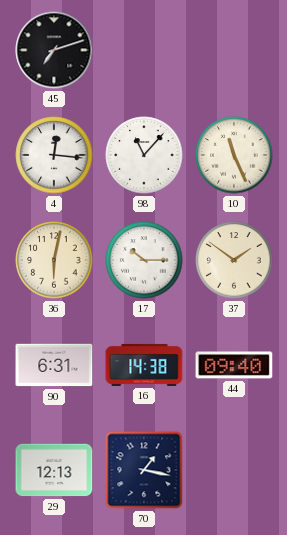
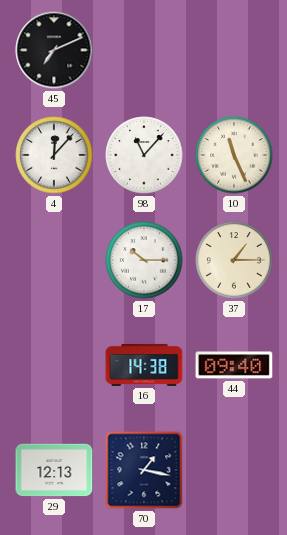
45: 7:12 -> 7:11 (54, 50)
4: 12:16 -> 12:07 (54, 155)
36: 6:02 -> none (54, 260)
37: 1:51 -> 1:15 (234, 260)
90: 6:31 -> none (54, 365)
